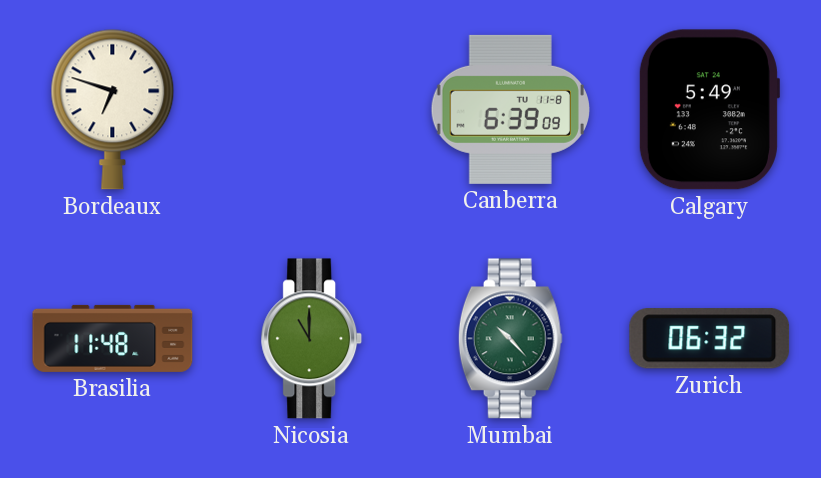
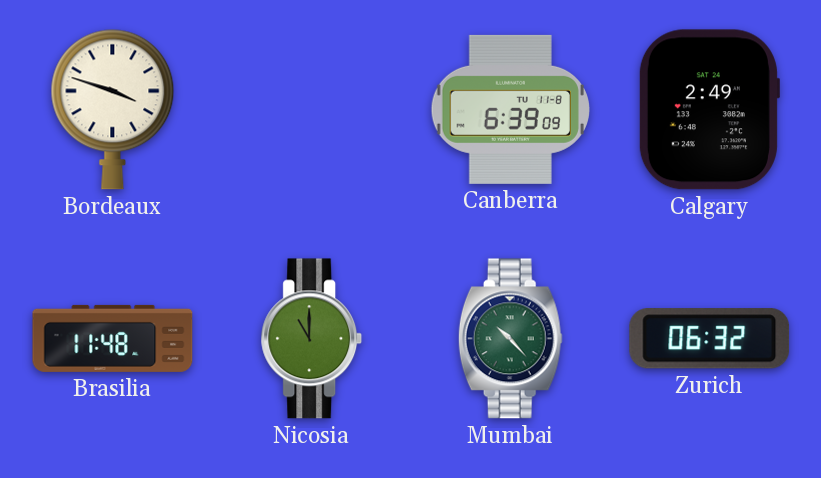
Bordeaux: 6:48 -> 3:48 (113, 109)
Calgary: 5:49 -> 2:49 (709, 110)
